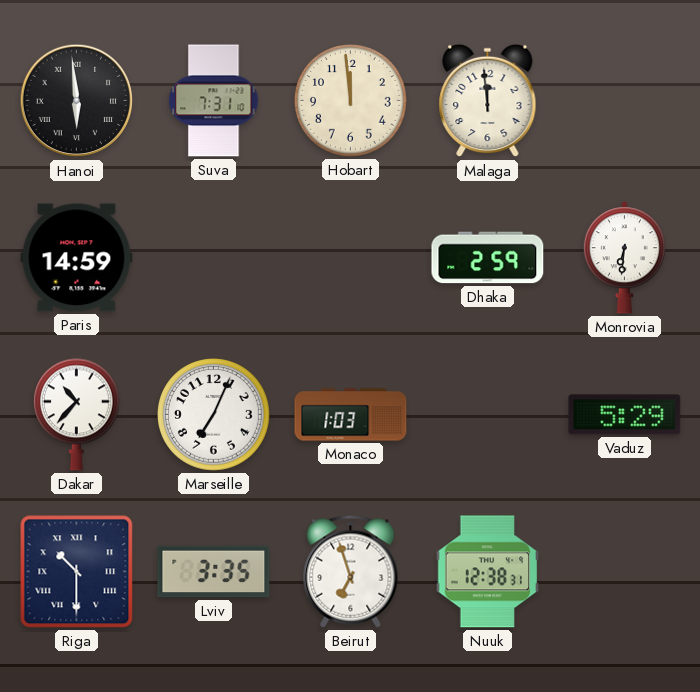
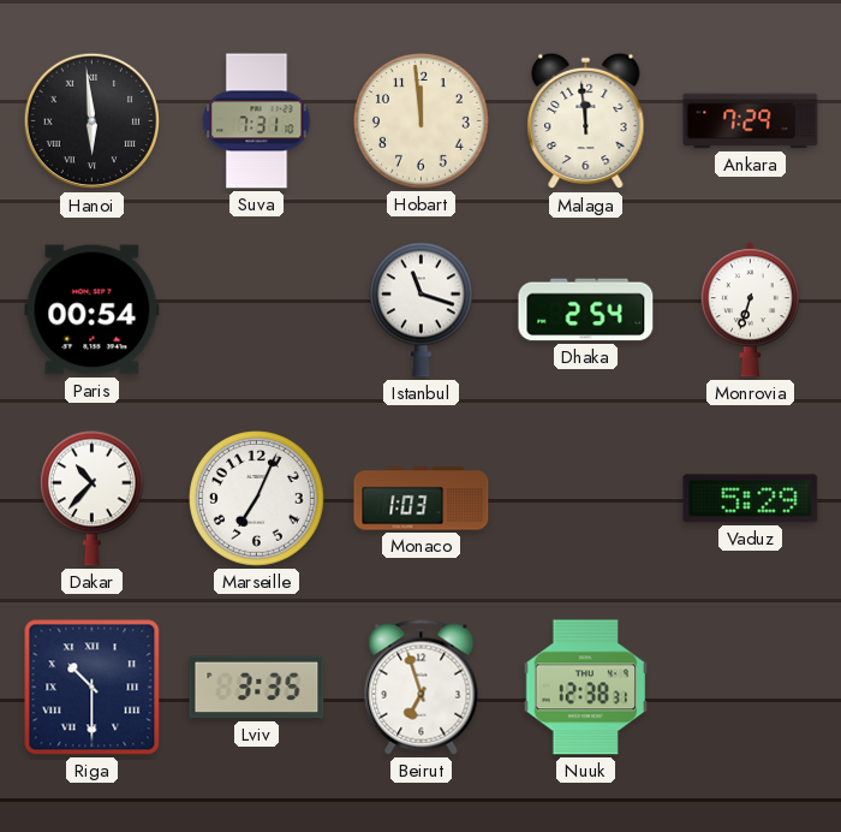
Ankara: none -> 7:29 (751, 121)
Paris: 14:59 -> 00:54 (93, 310)
Istanbul: none -> 11:18 (421, 309)
Dhaka: 2:59 -> 2:54 (586, 310)
Monrovia: 6:31 -> 6:33 (750, 310)
